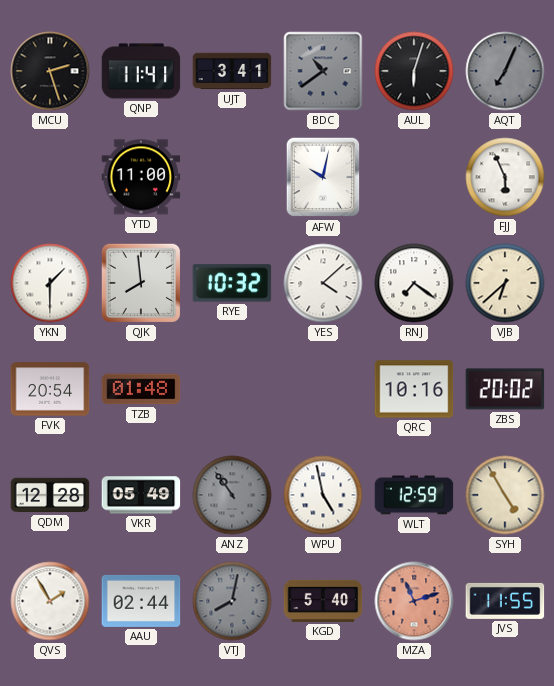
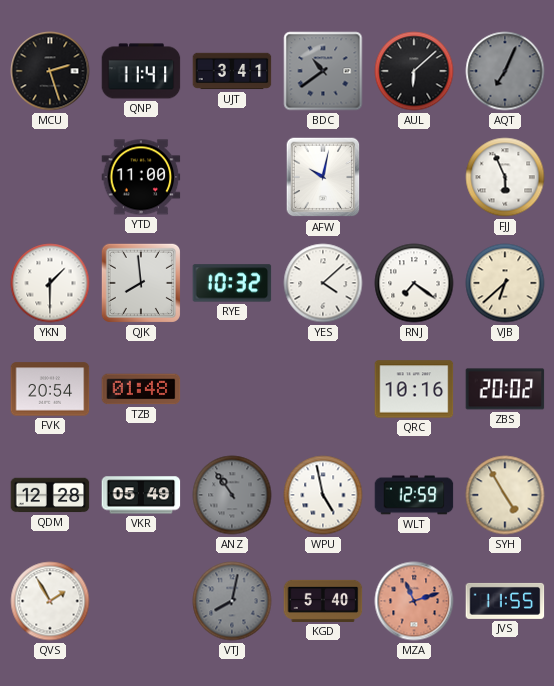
AUL: 6:03 -> 6:08 (414, 71)
AAU: 02:44 -> none (141, 601)
